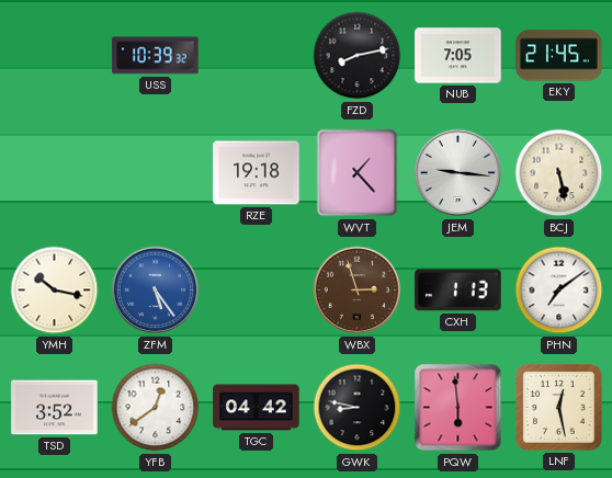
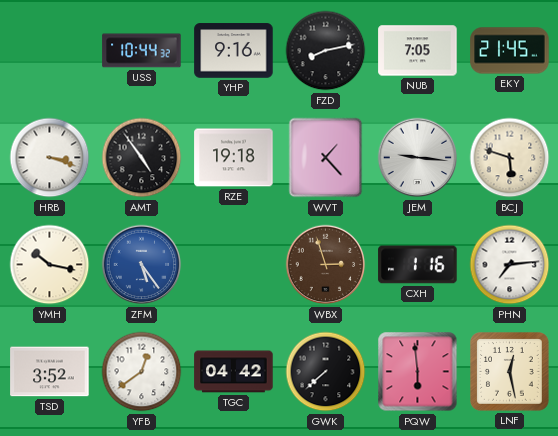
USS: 10:39 -> 10:44 (142, 51)
YHP: none -> 9:16 (234, 51)
HRB: none -> 3:18 (50, 158)
AMT: none -> 4:54 (142, 158)
BCJ: 5:28 -> 5:48 (510, 158)
CXH: 1:13 -> 1:16 (418, 265)
PHN: 7:09 -> 7:14 (510, 265)
GWK: 8:47 -> 7:38 (326, 372)
